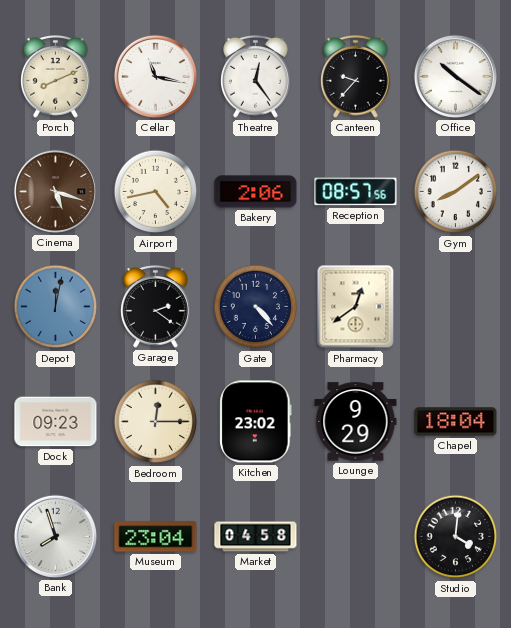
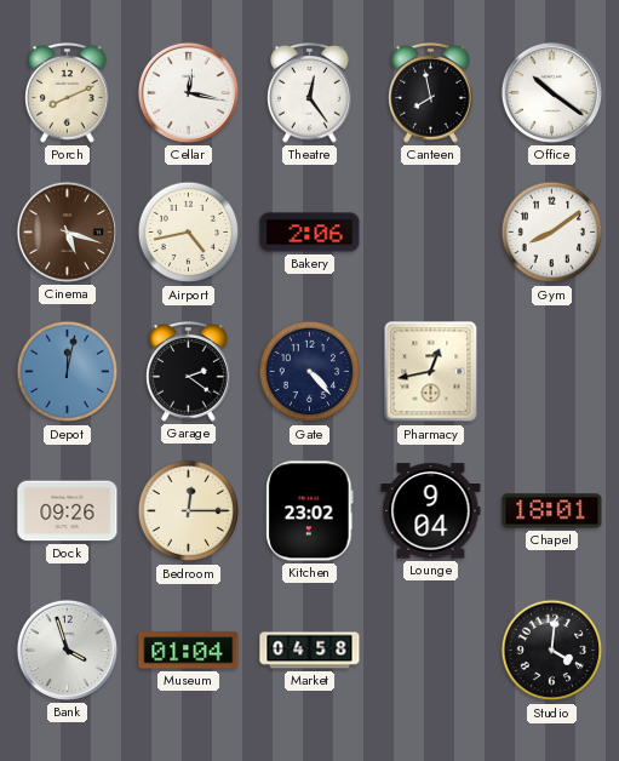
Cellar: 11:17 -> 12:17 (188, 92)
Canteen: 9:37 -> 7:58 (431, 93)
Reception: 08:57 -> none (356, 192)
Pharmacy: 12:39 -> 12:43 (431, 372)
Dock: 09:23 -> 09:26 (68, 511)
Lounge: 9:29 -> 9:04 (431, 511)
Chapel: 18:04 -> 18:01 (552, 511)
Bank: 7:57 -> 3:57 (67, 650)
Museum: 23:04 -> 01:04 (189, 651)
